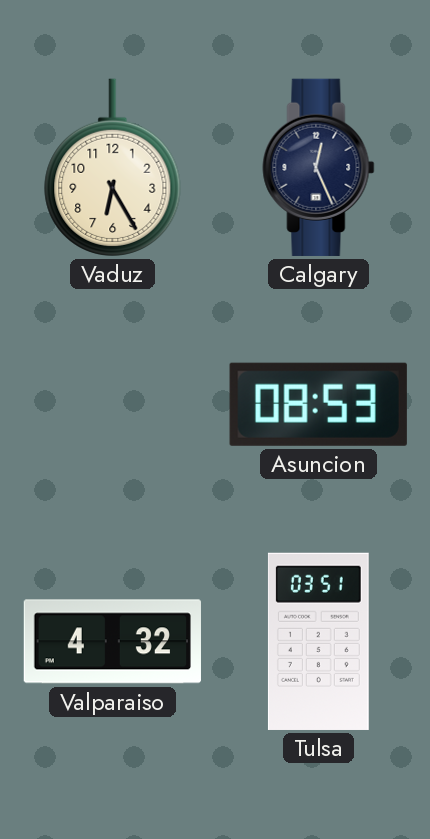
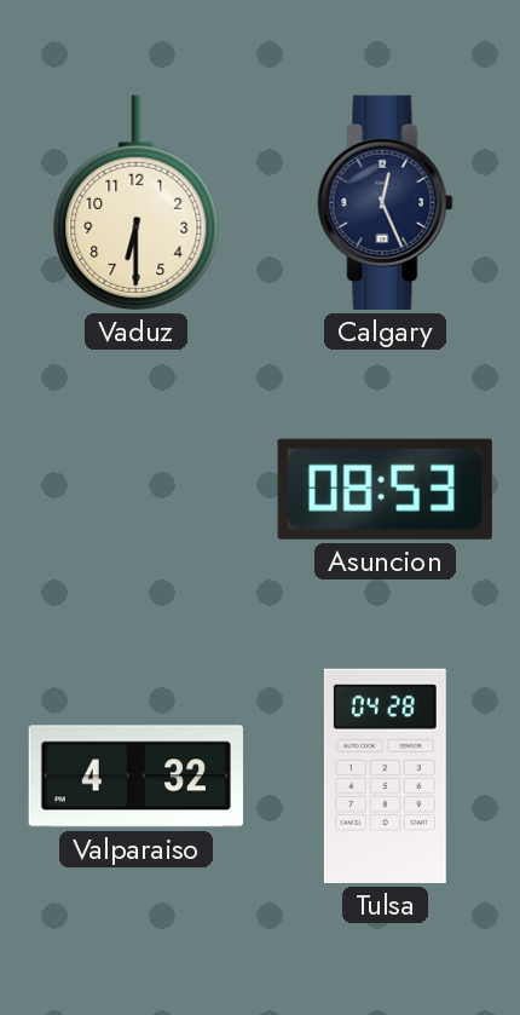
Vaduz: 6:25 -> 6:30 (137, 202)
Tulsa: 03:51 -> 04:28 (385, 775)
